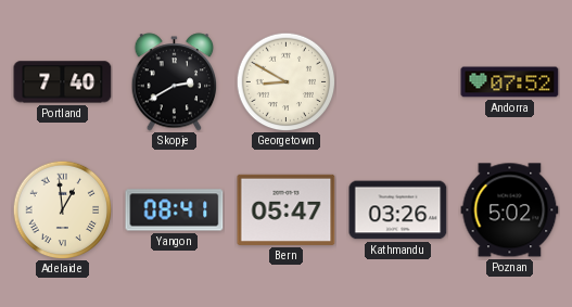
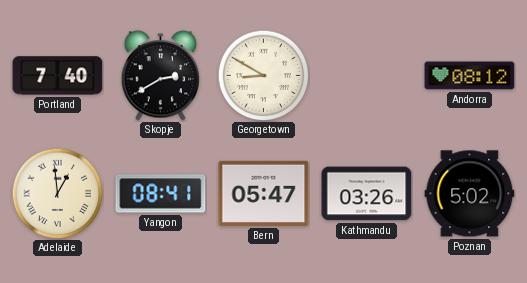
Andorra: 07:52 -> 08:12 (470, 76)
